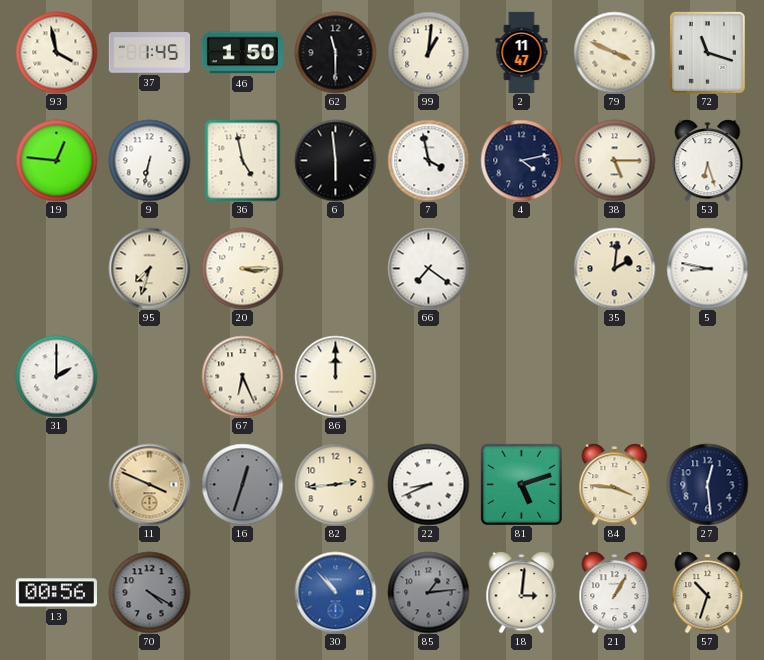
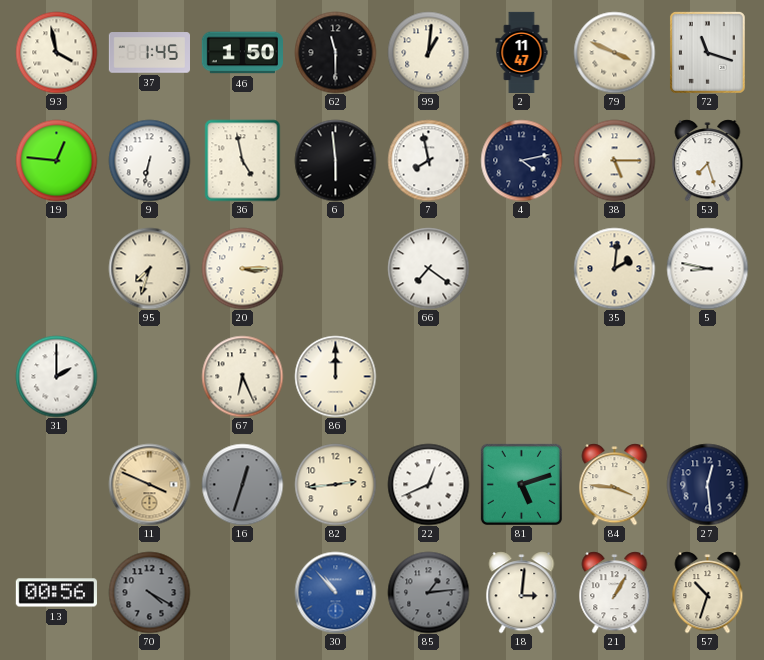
7: 3:58 -> 7:58 (428, 160)
53: 6:27 -> 7:27 (708, 160)
22: 8:41 -> 12:41 (428, 484)
